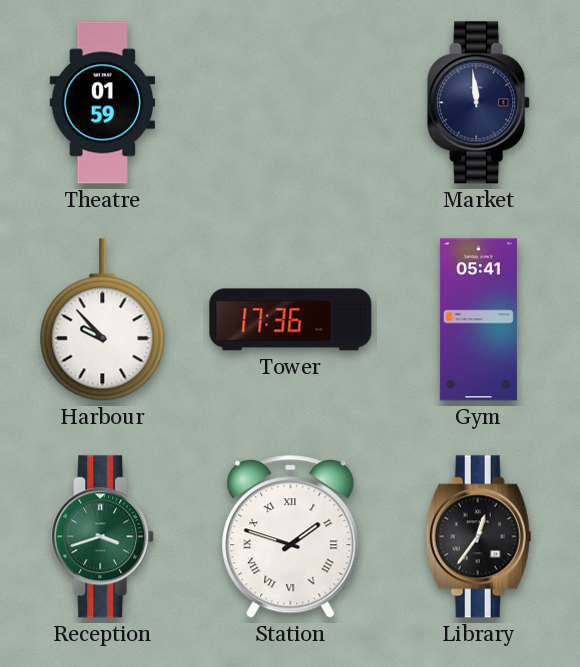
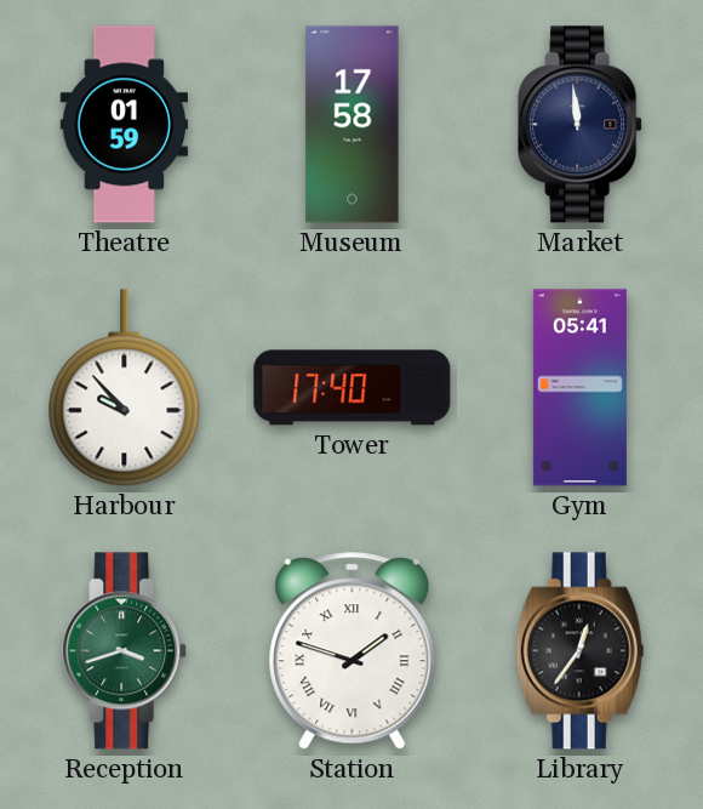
Museum: none -> 17:58 (353, 125)
Tower: 17:36 -> 17:40 (353, 388)
